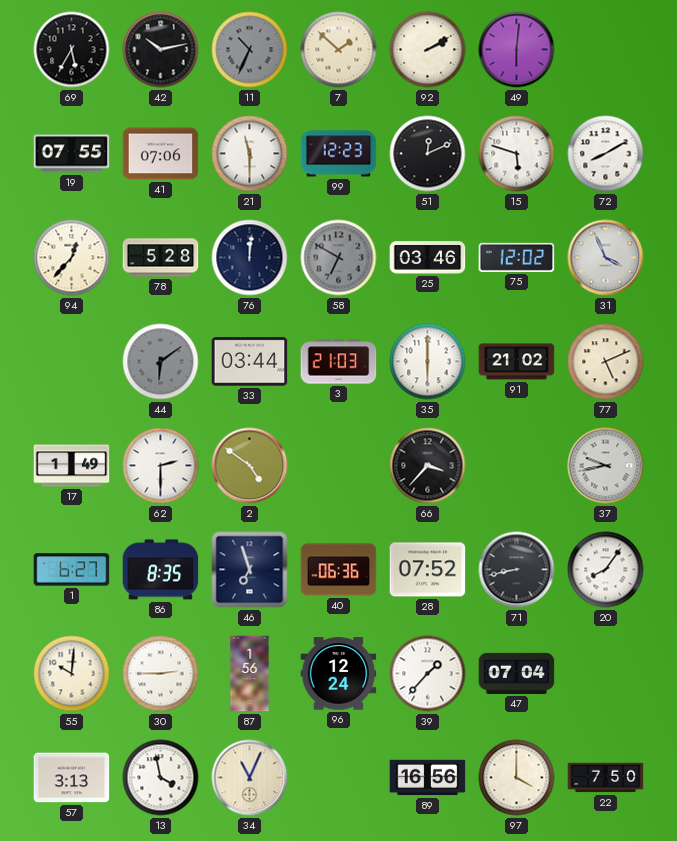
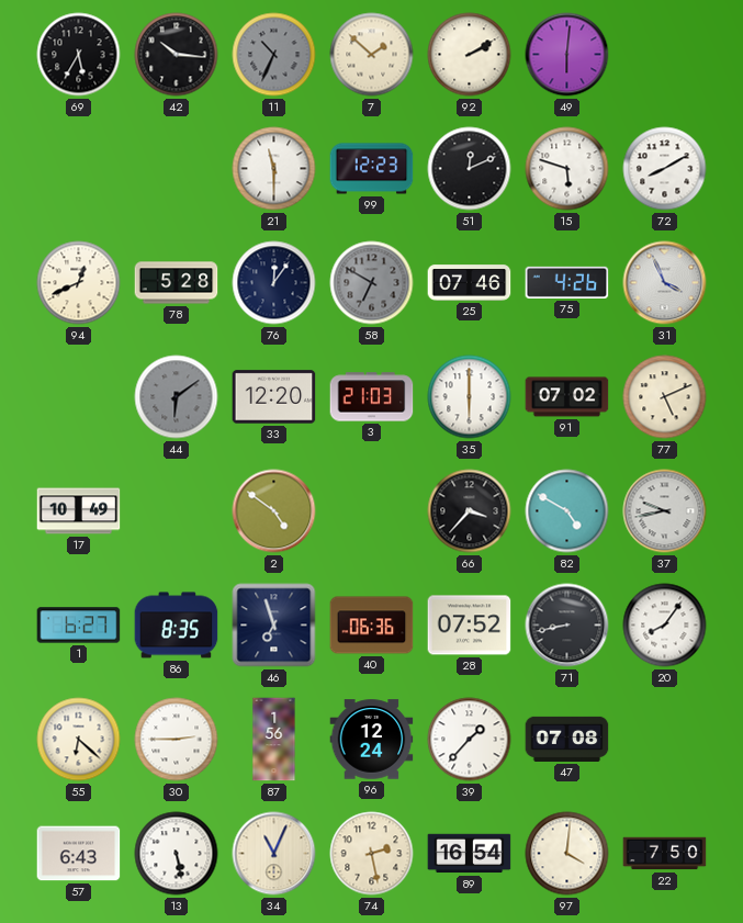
42: 10:13 -> 10:16 (177, 55)
19: 07:55 -> none (72, 154)
41: 07:06 -> none (161, 154)
94: 12:37 -> 12:41 (79, 283)
76: 12:01 -> 12:06 (274, 283)
25: 03:46 -> 07:46 (470, 283)
75: 12:02 -> 4:26 (567, 282)
33: 03:44 -> 12:20 (274, 397)
91: 21:02 -> 07:02 (567, 397)
17: 1:49 -> 10:49 (79, 511)
62: 2:30 -> none (161, 466)
82: none -> 4:50 (567, 511)
55: 10:01 -> 6:22 (79, 740)
47: 07:04 -> 07:08 (567, 739)
57: 3:13 -> 6:43 (79, 854)
13: 3:58 -> 5:28 (177, 854)
74: none -> 2:28 (372, 854)
89: 16:56 -> 16:54 (470, 854)
97: 4:00 -> 4:01 (567, 854)
